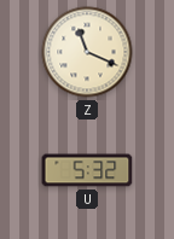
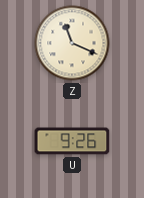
U: 5:32 -> 9:26 (72, 141)
